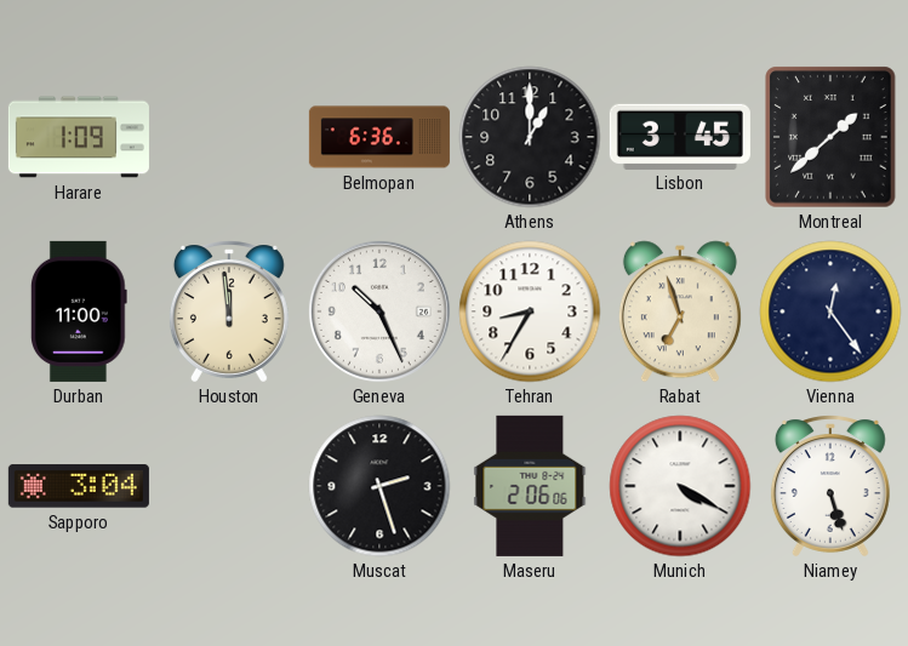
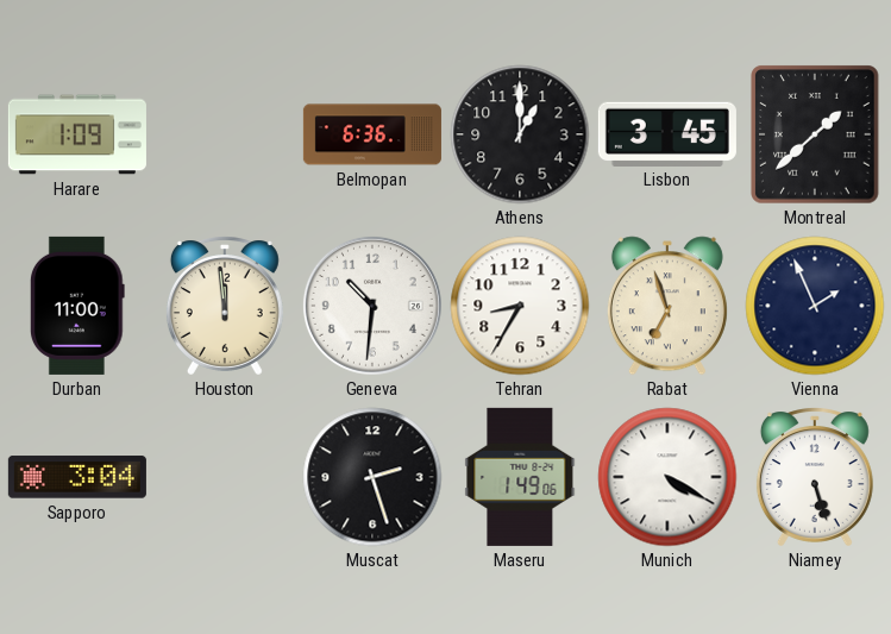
Geneva: 10:26 -> 10:31 (372, 306)
Vienna: 12:24 -> 1:56 (815, 306)
Maseru: 2:06 -> 1:49 (520, 477)
